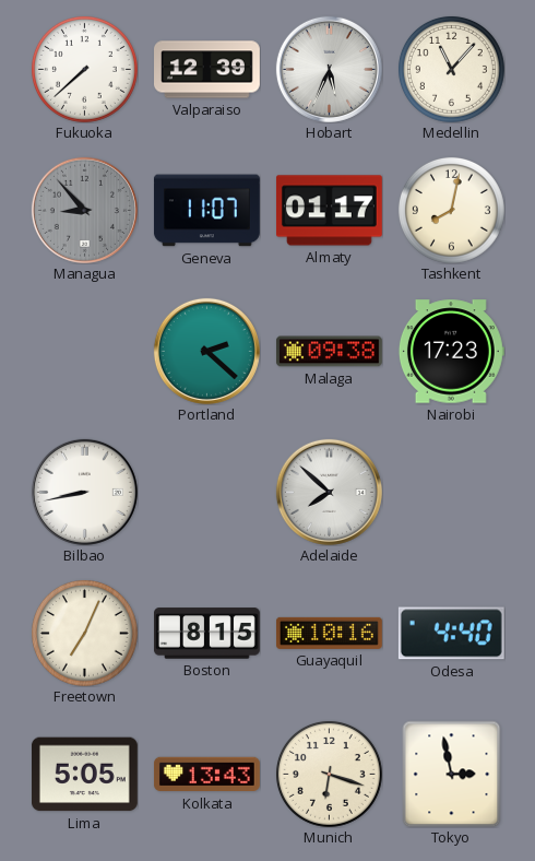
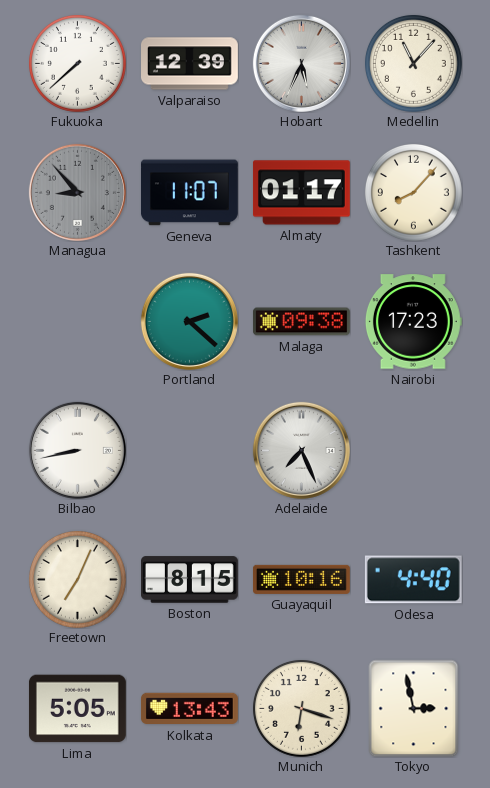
Tashkent: 8:02 -> 8:07 (413, 192)
Adelaide: 7:52 -> 7:26 (301, 450)
